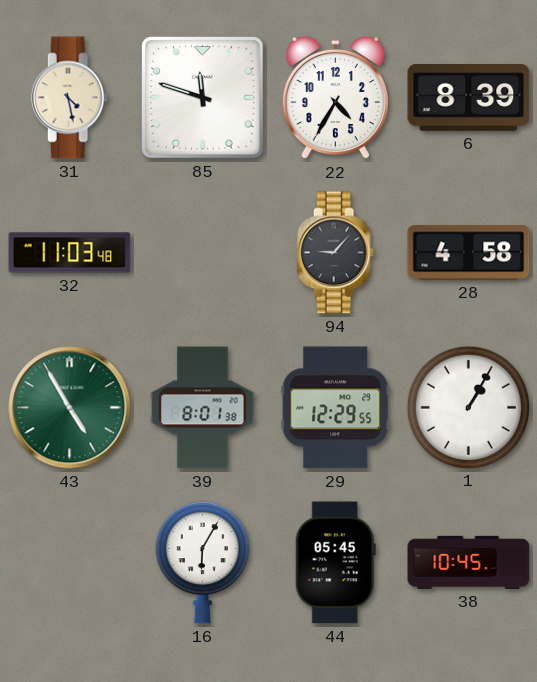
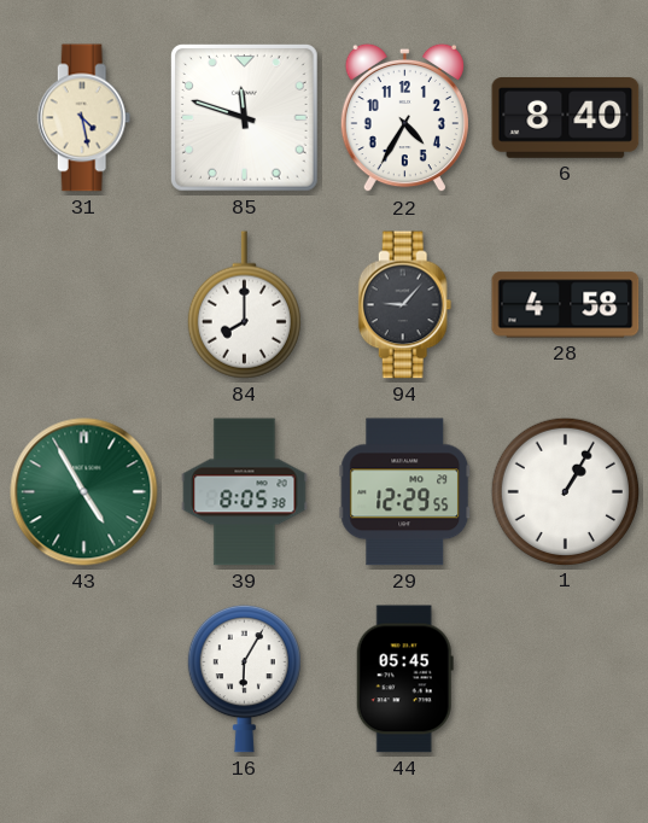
6: 8:39 -> 8:40 (566, 118)
32: 11:03 -> none (70, 253)
84: none -> 8:00 (244, 305)
39: 8:01 -> 8:05 (245, 492)
38: 10:45 -> none (469, 562)
